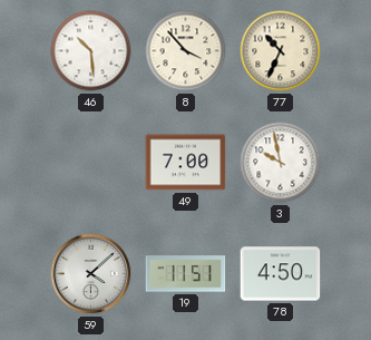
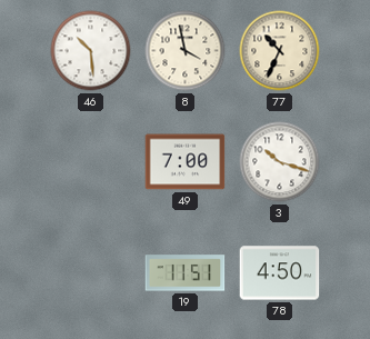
8: 3:53 -> 3:58 (186, 51)
3: 9:58 -> 10:18 (280, 162)
59: 4:08 -> none (91, 274)
